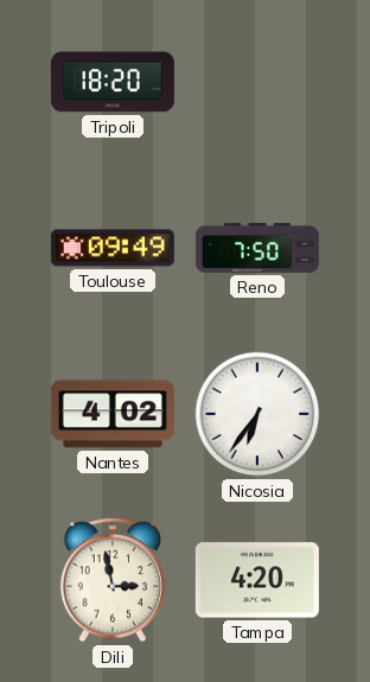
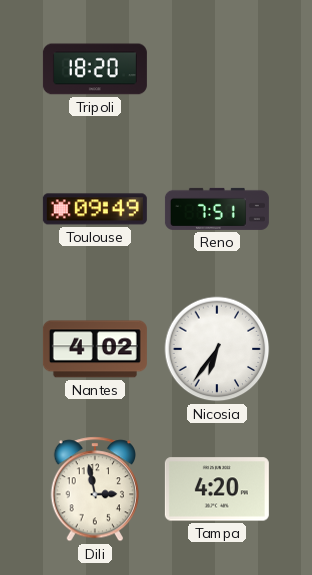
Reno: 7:50 -> 7:51 (217, 209)
